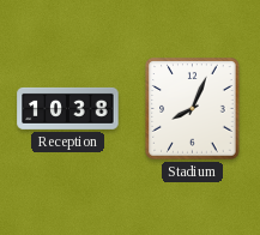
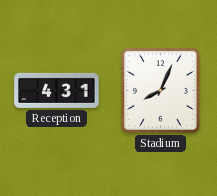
Reception: 10:38 -> 4:31 (57, 90)
